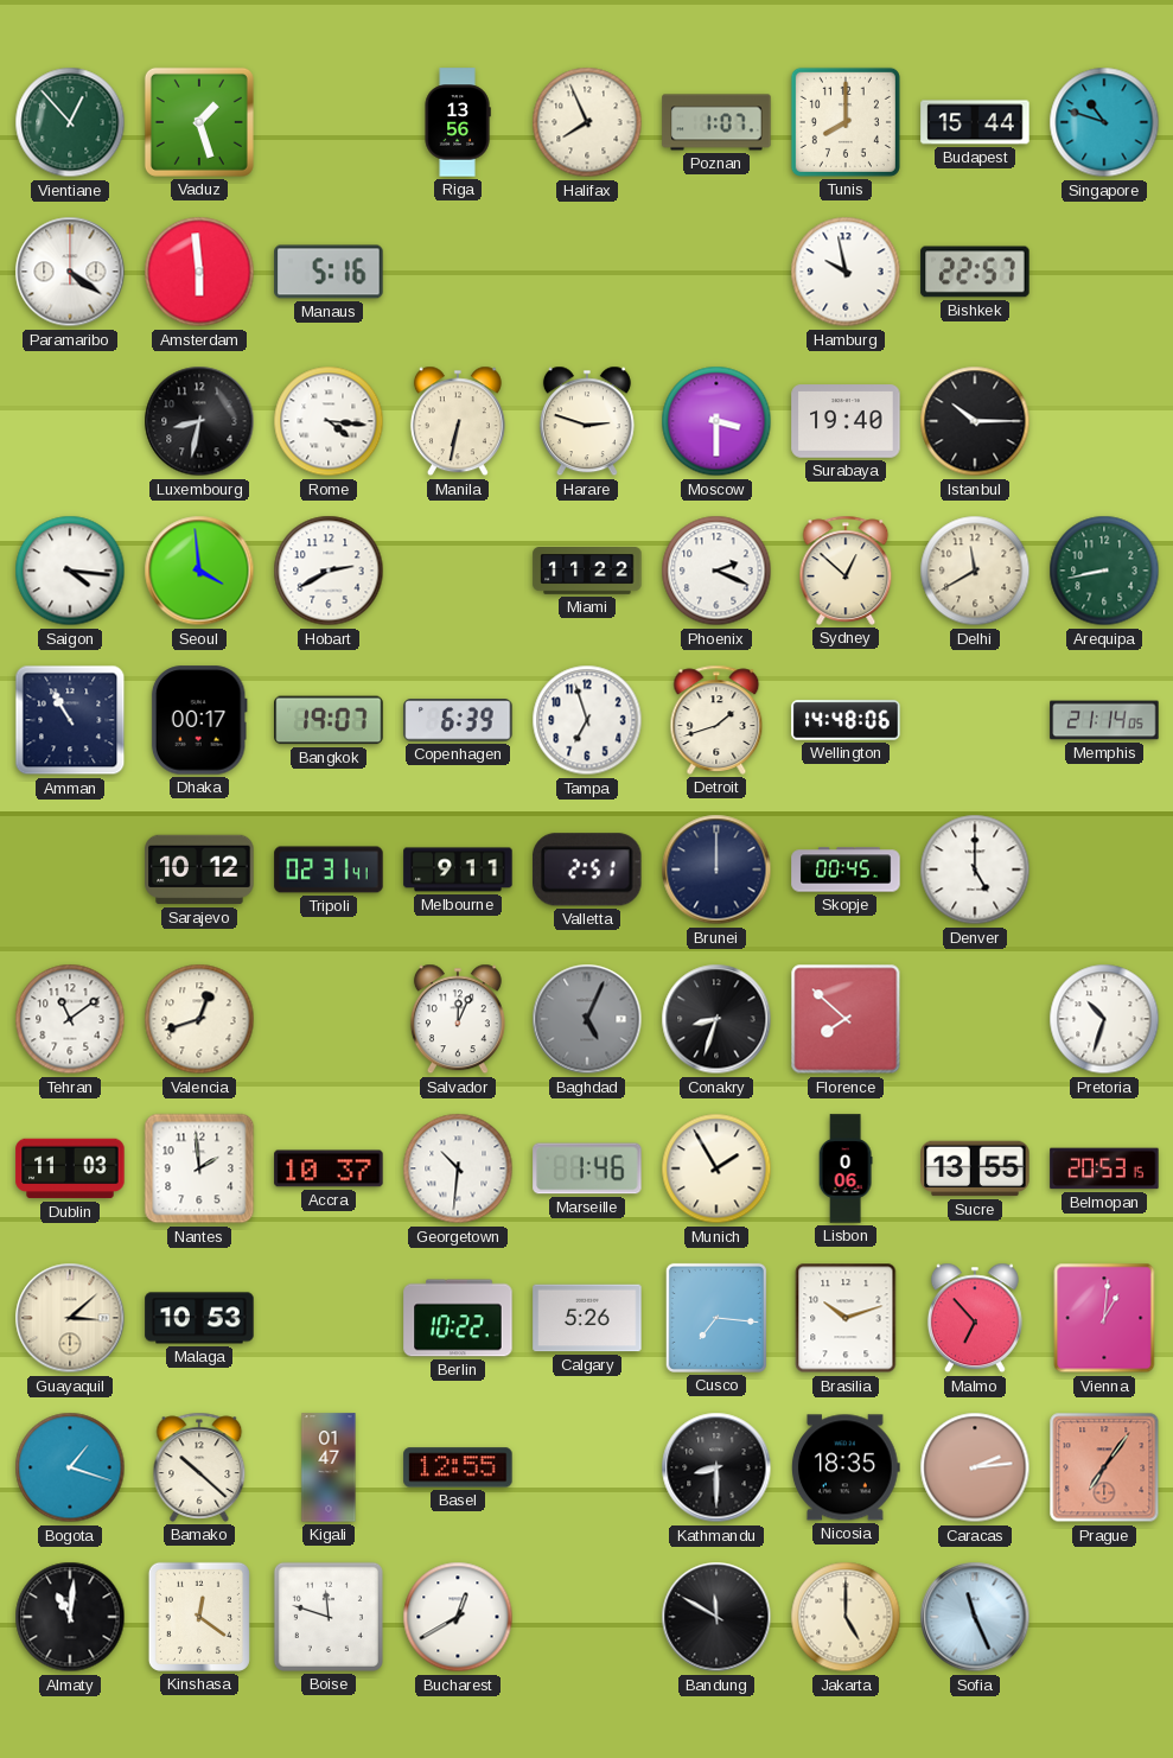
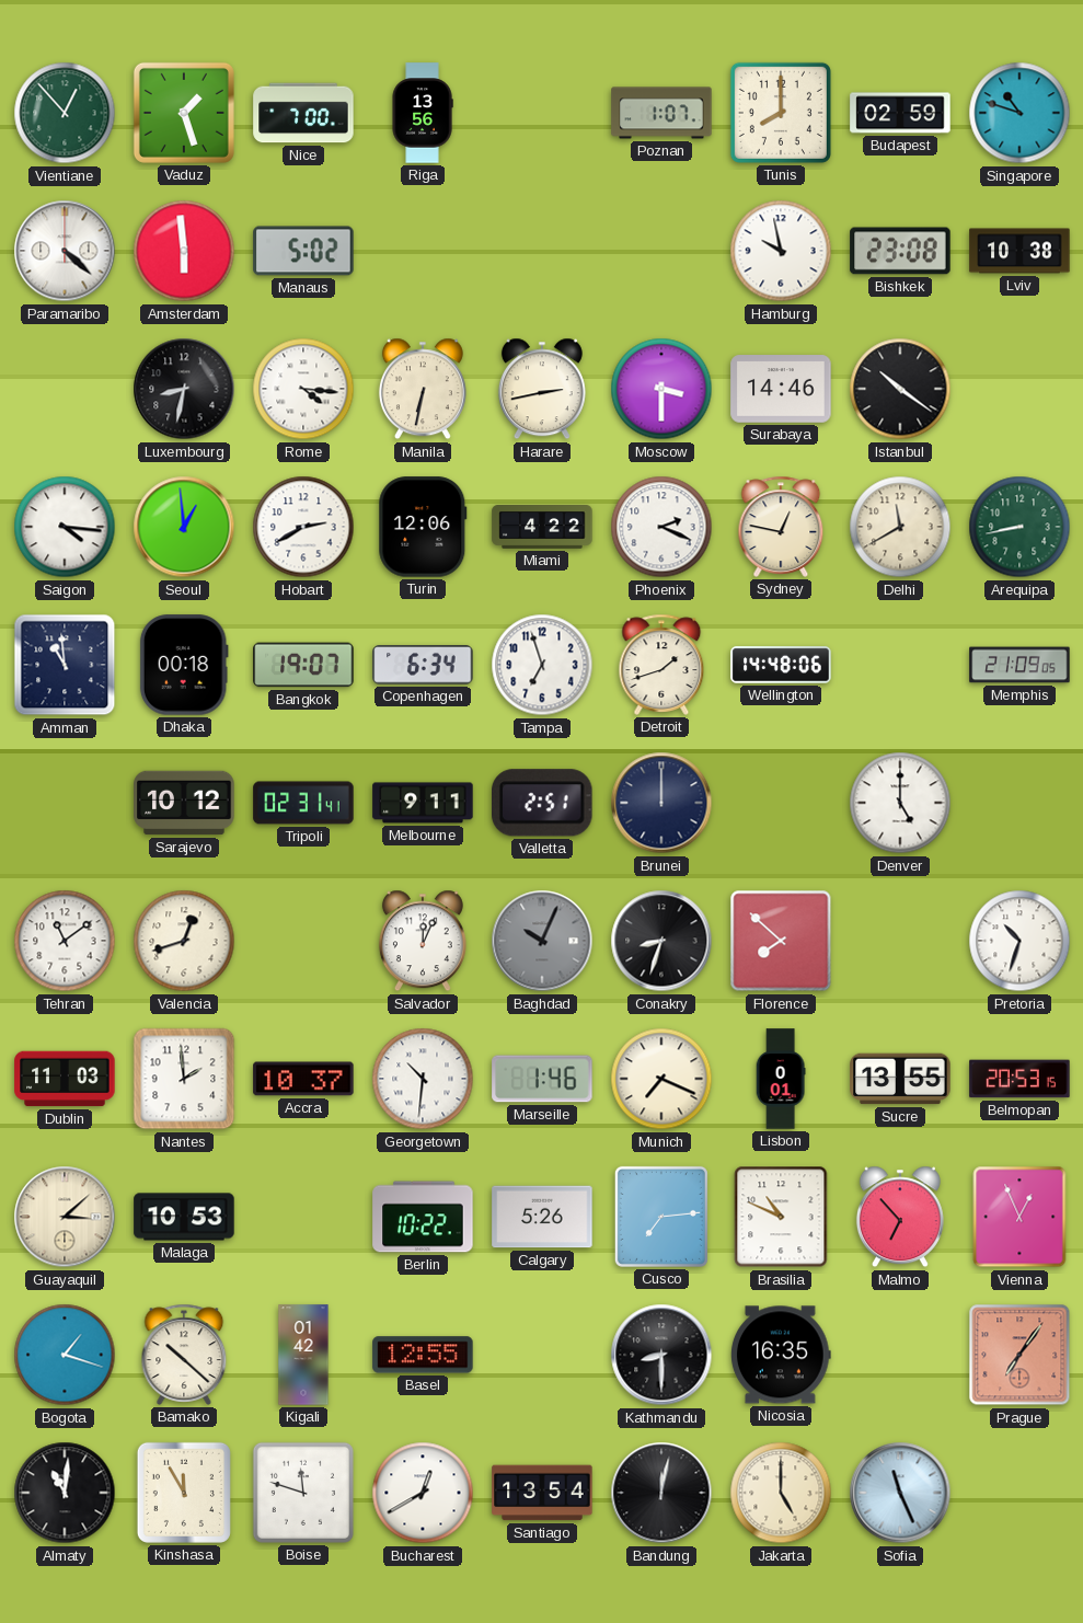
Nice: none -> 7:00 (303, 113)
Halifax: 7:56 -> none (587, 122)
Budapest: 15:44 -> 02:59 (900, 113)
Paramaribo: 4:21 -> 4:22 (65, 251)
Manaus: 5:16 -> 5:02 (303, 251)
Bishkek: 22:57 -> 23:08 (900, 251)
Lviv: none -> 10:38 (1019, 251)
Harare: 2:48 -> 2:43 (542, 389)
Surabaya: 19:40 -> 14:46 (781, 389)
Istanbul: 10:15 -> 10:21 (900, 389)
Seoul: 3:59 -> 12:59 (184, 527)
Turin: none -> 12:06 (423, 527)
Miami: 11:22 -> 4:22 (542, 528)
Sydney: 12:52 -> 12:47 (781, 527)
Amman: 10:55 -> 10:59 (65, 665)
Dhaka: 00:17 -> 00:18 (184, 665)
Copenhagen: 6:39 -> 6:34 (423, 665)
Memphis: 21:14 -> 21:09 (1019, 665)
Skopje: 00:45 -> none (846, 870)
Baghdad: 5:04 -> 10:04 (542, 941)
Munich: 1:55 -> 7:19 (661, 1079)
Lisbon: 0:06 -> 0:01 (781, 1079)
Cusco: 7:16 -> 7:14 (661, 1217)
Brasilia: 10:12 -> 10:49 (781, 1217)
Vienna: 1:01 -> 12:56 (1019, 1217)
Kigali: 01:47 -> 01:42 (303, 1355)
Nicosia: 18:35 -> 16:35 (781, 1355)
Caracas: 2:14 -> none (975, 1467)
Kinshasa: 12:21 -> 11:55 (184, 1493)
Santiago: none -> 13:54 (542, 1493)
Bandung: 11:50 -> 12:02 (661, 1493)
